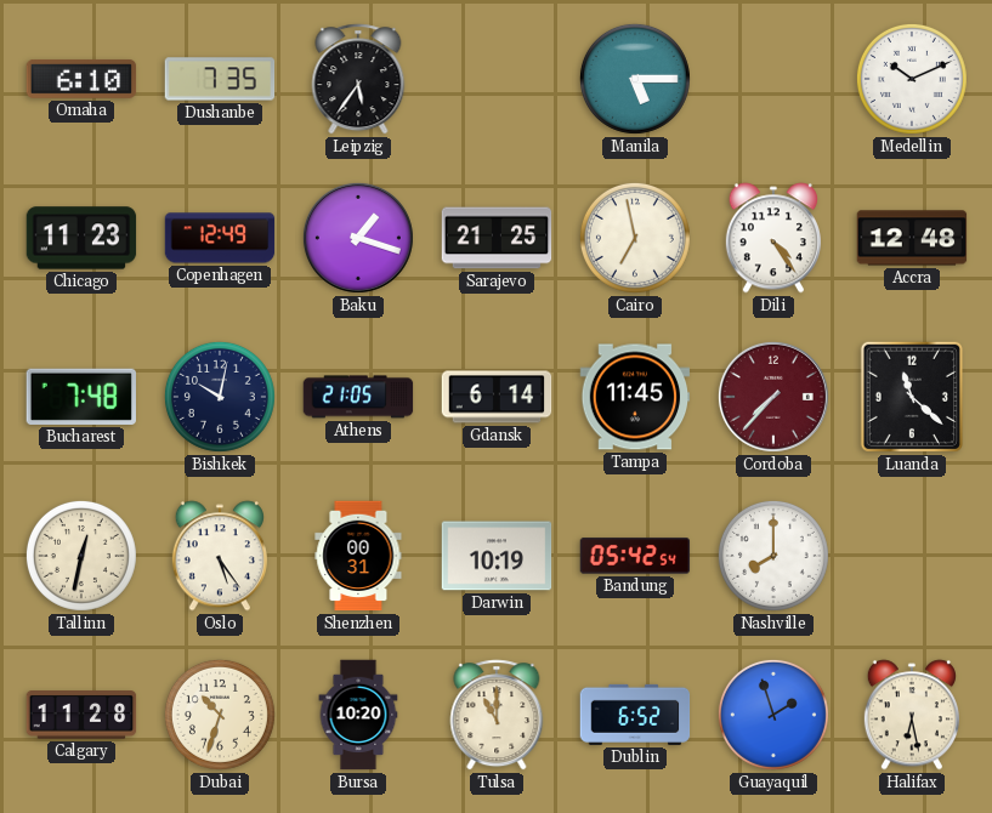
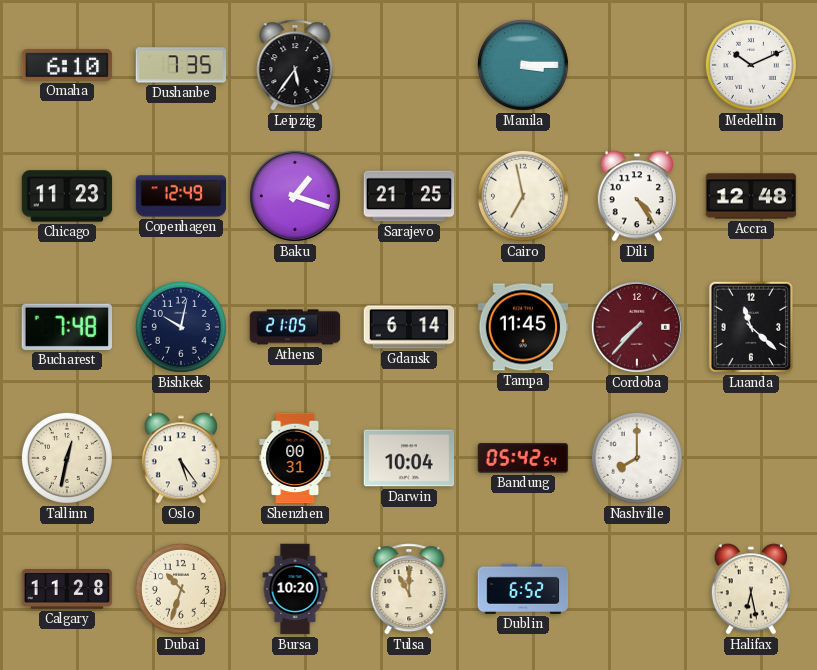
Manila: 5:15 -> 3:15 (523, 65)
Darwin: 10:19 -> 10:04 (409, 458)
Guayaquil: 1:57 -> none (773, 715)
